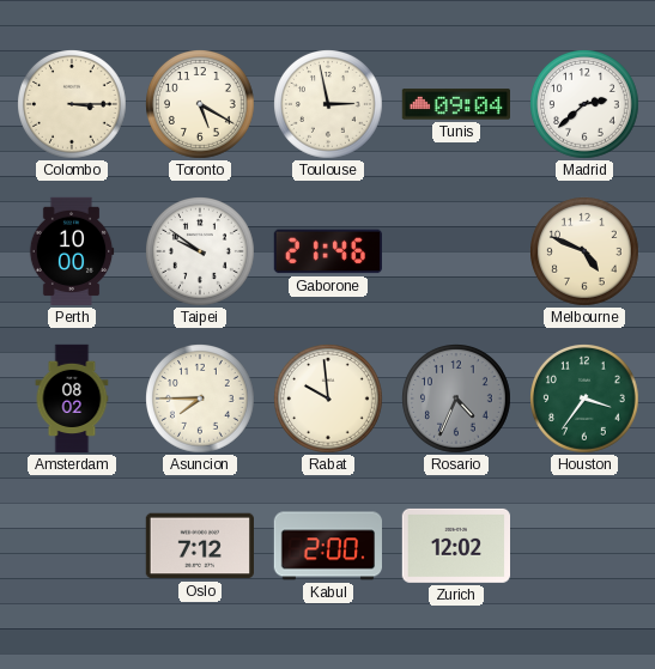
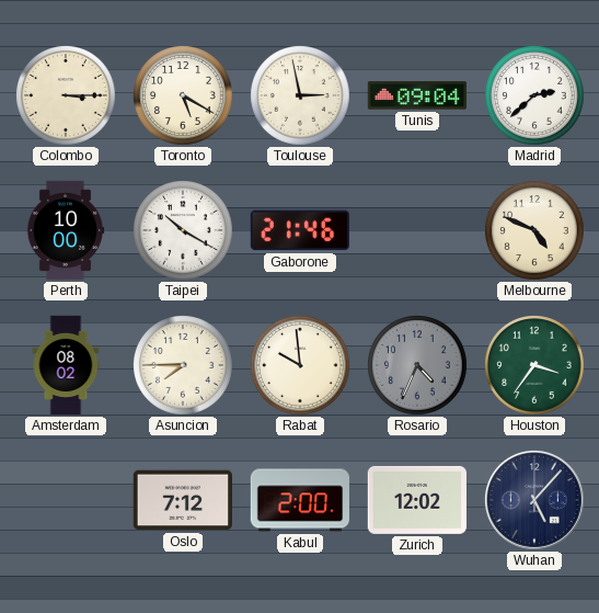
Taipei: 9:51 -> 10:20 (184, 231)
Wuhan: none -> 5:07 (534, 500)
